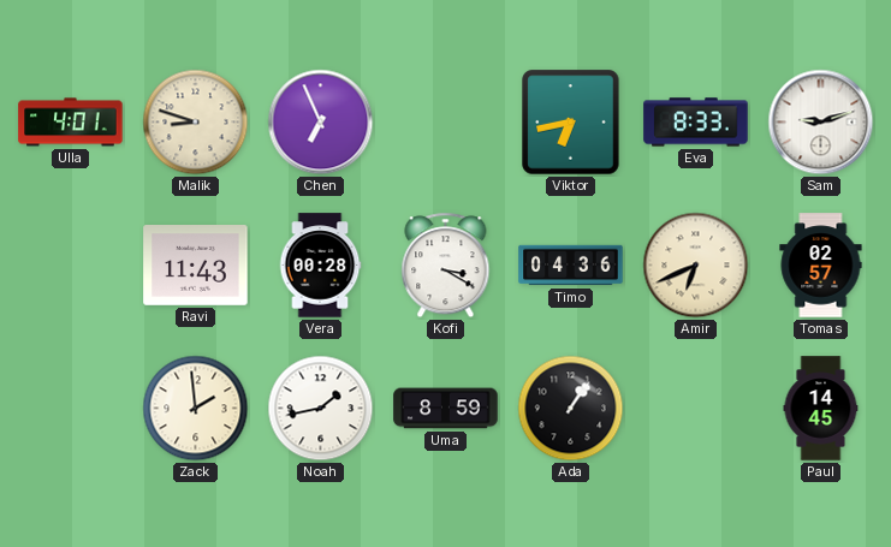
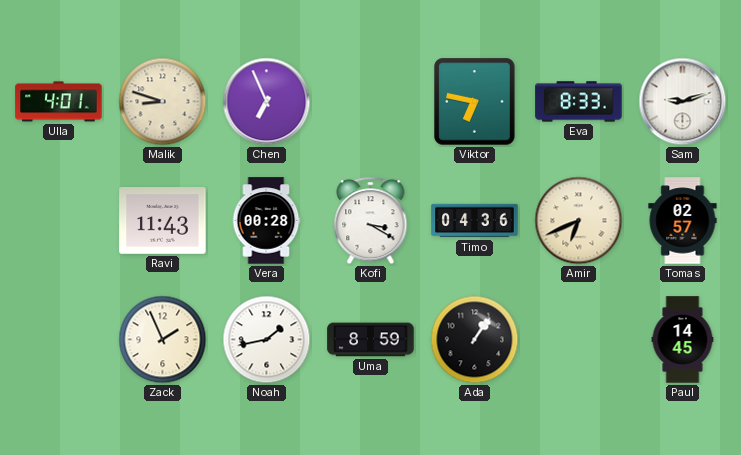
Viktor: 6:43 -> 6:47 (475, 102)
Zack: 1:59 -> 1:56 (163, 340)
